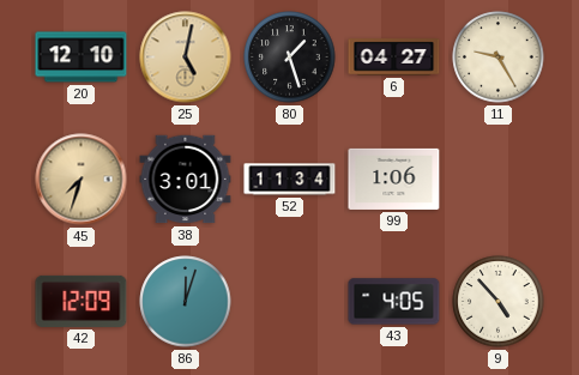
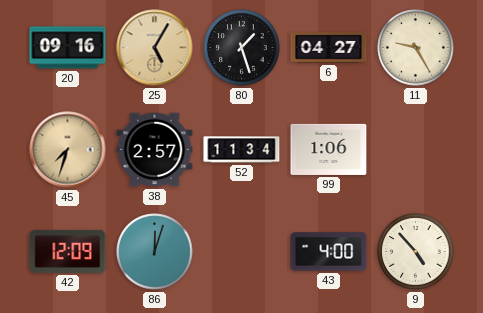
20: 12:10 -> 09:16 (68, 48)
25: 5:02 -> 5:05 (155, 48)
38: 3:01 -> 2:57 (155, 150)
43: 4:05 -> 4:00 (329, 252)
